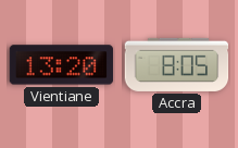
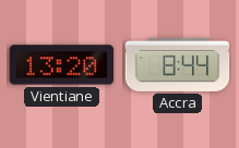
Accra: 8:05 -> 8:44 (178, 64)
